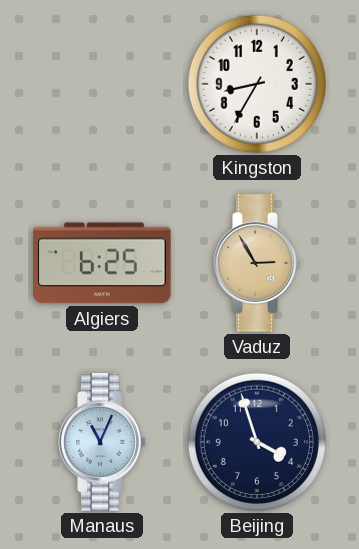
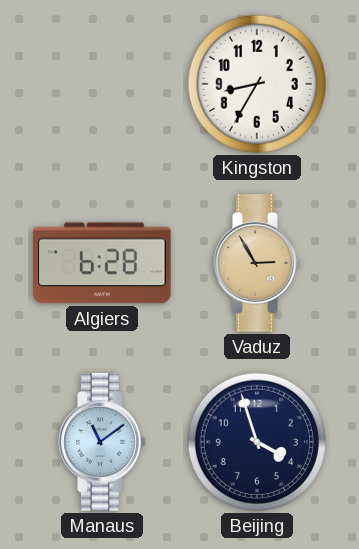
Algiers: 6:25 -> 6:28 (102, 263)
Manaus: 11:04 -> 11:09 (102, 442)
